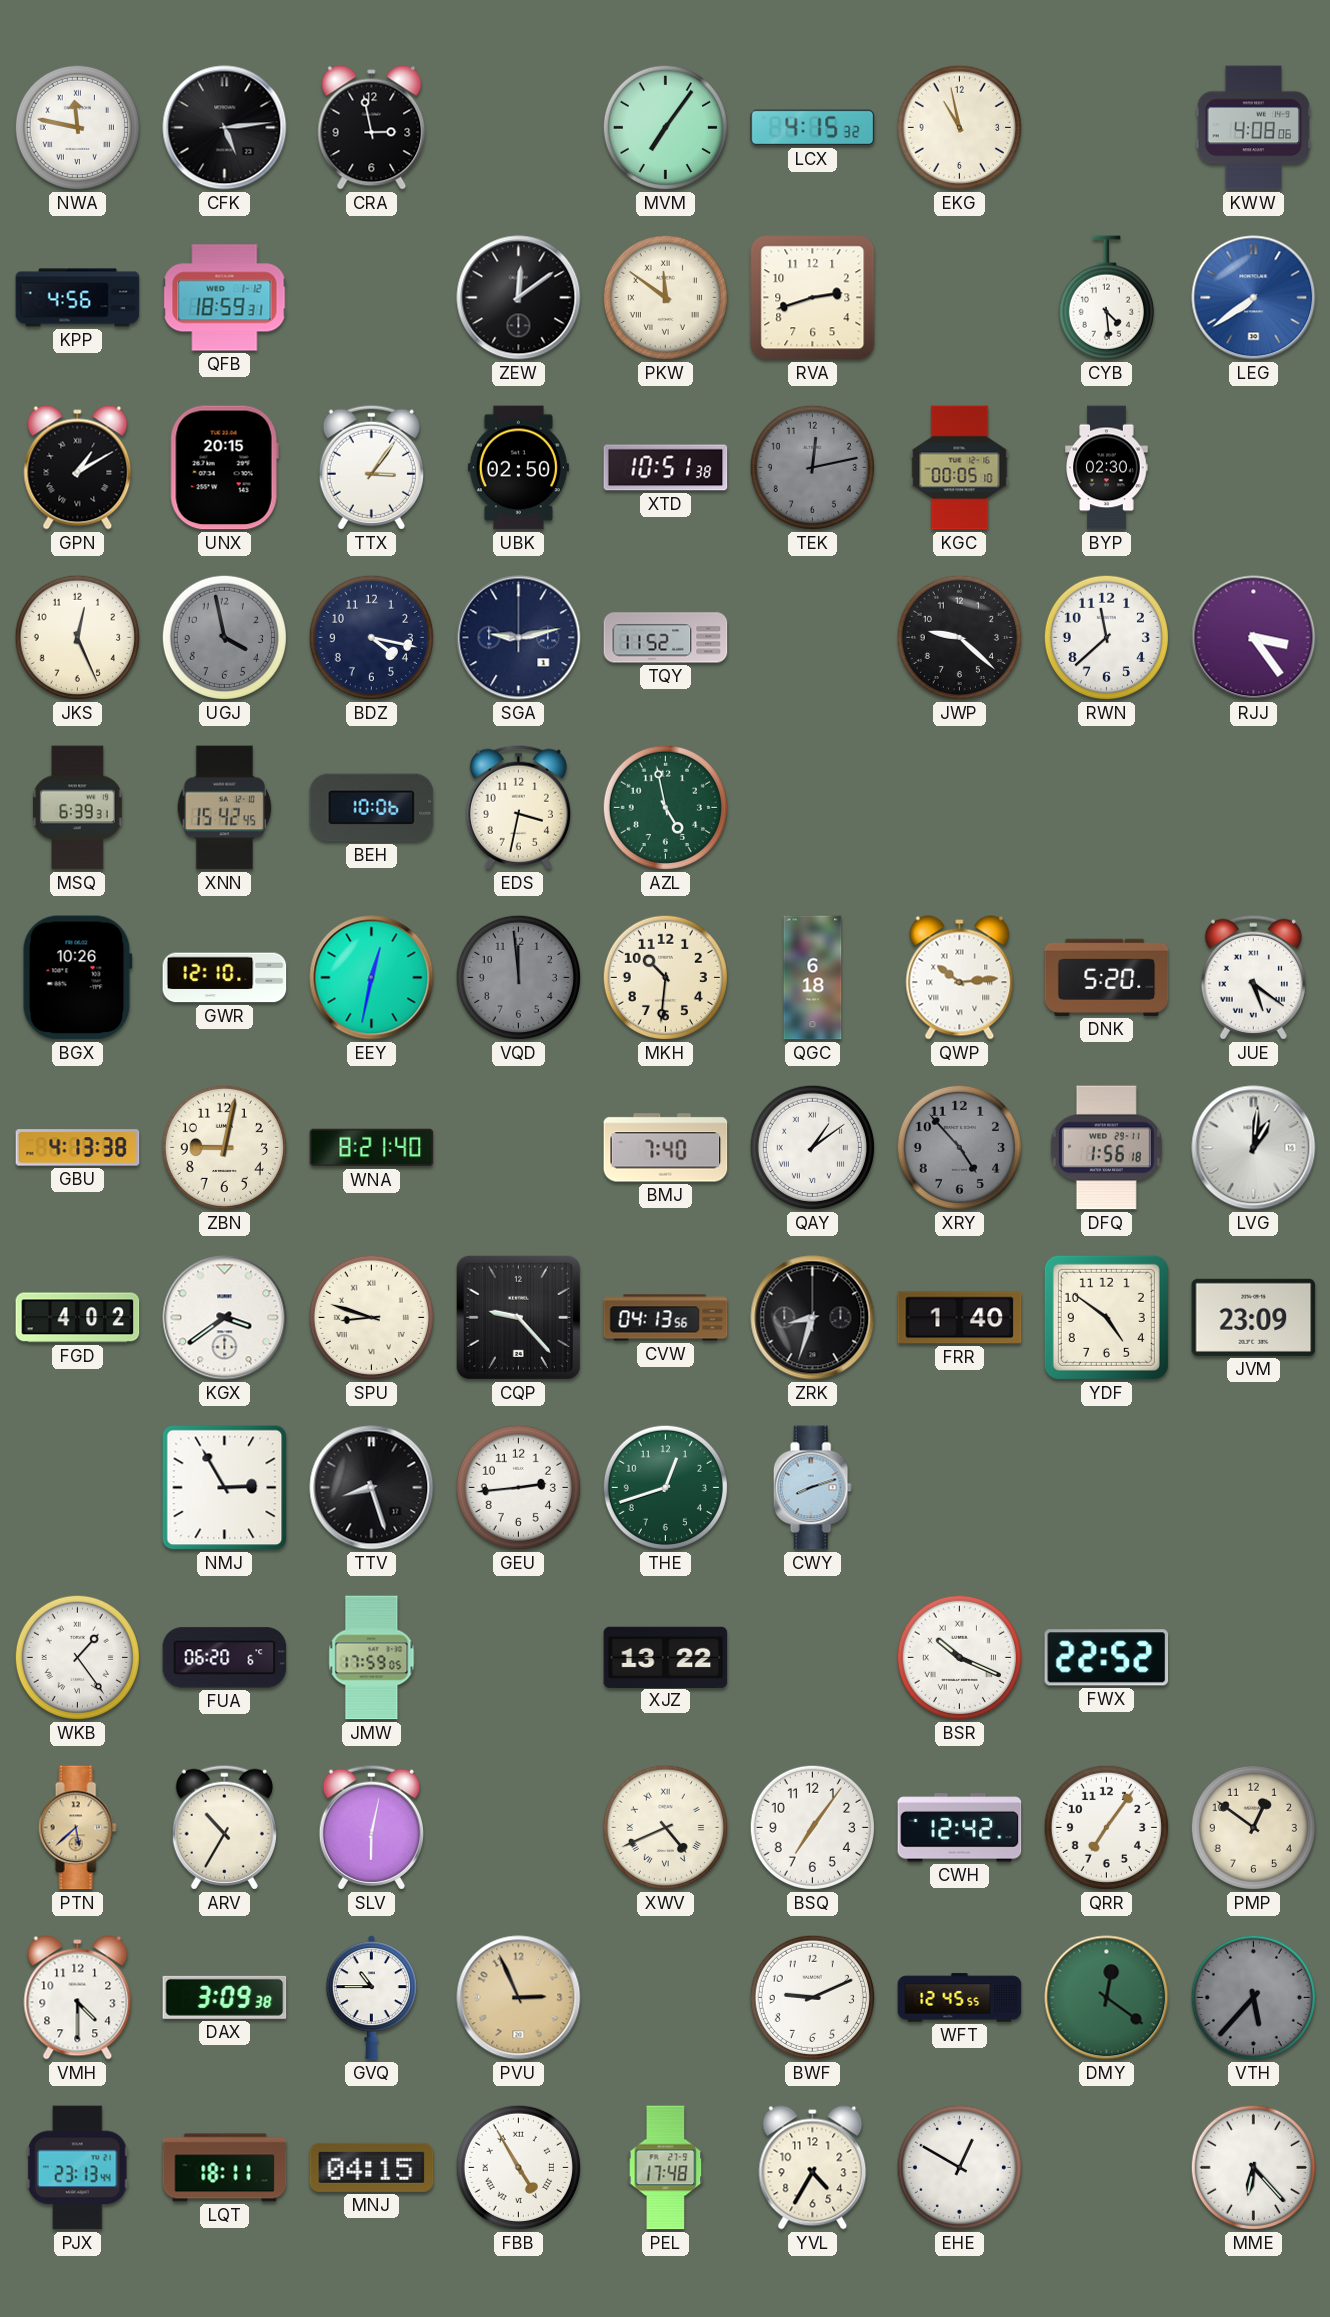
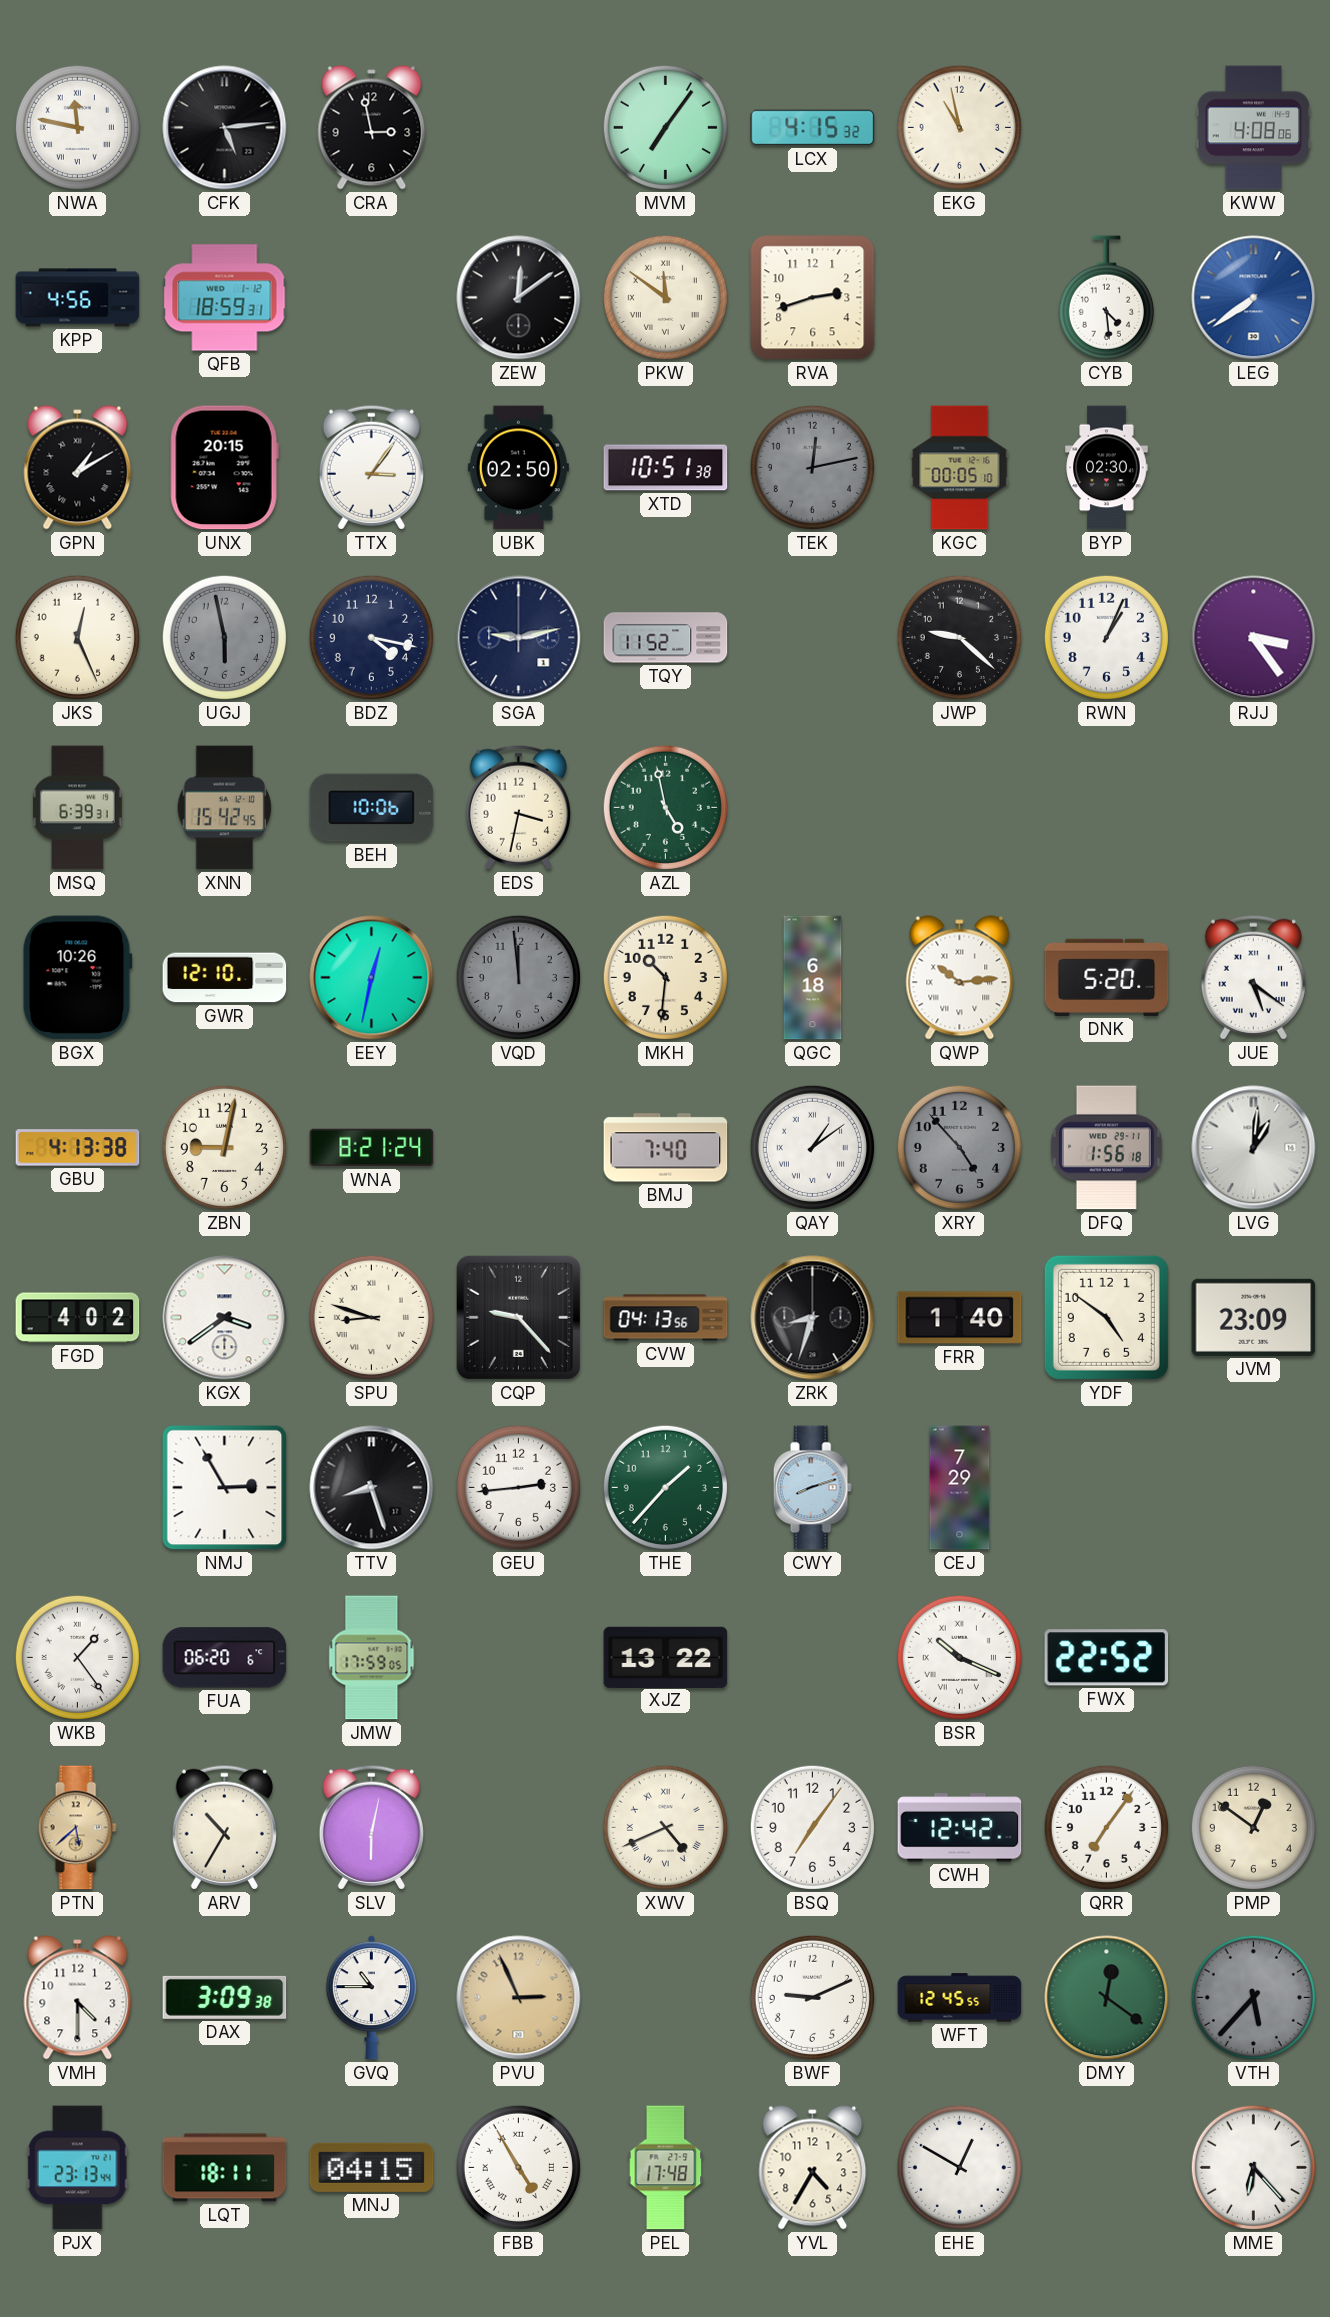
UGJ: 3:58 -> 5:58 (224, 637)
RWN: 11:38 -> 1:04 (1106, 637)
WNA: 8:21:40 -> 8:21:24 (372, 1148)
THE: 12:42 -> 1:37 (665, 1487)
CEJ: none -> 7:29 (960, 1488)
